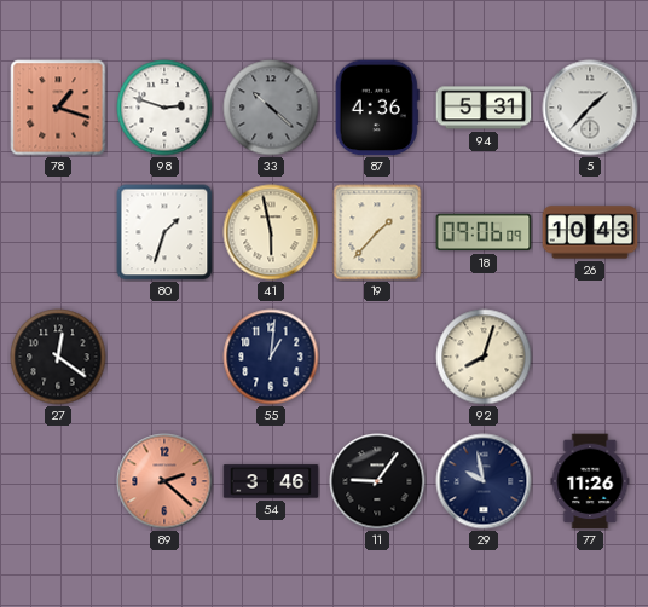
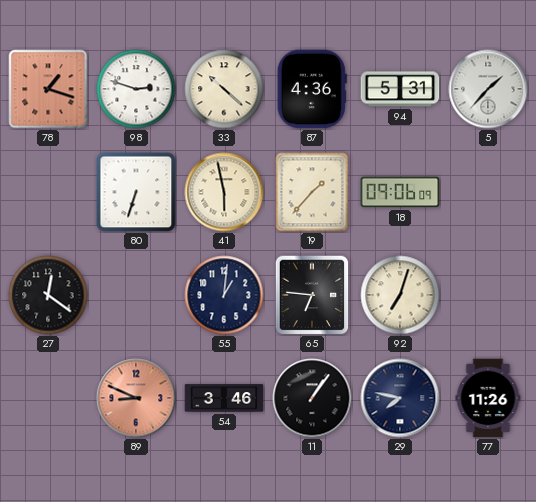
33 dial: grey -> cream (224, 89)
80: 1:33 -> 6:33 (136, 192)
26: 10:43 -> none (590, 232)
65: none -> 6:46 (312, 295)
92: 8:03 -> 7:03 (400, 295)
89: 2:22 -> 8:49 (136, 398)
11: 9:06 -> 1:06 (312, 398)
29: 9:58 -> 7:47 (400, 398)
